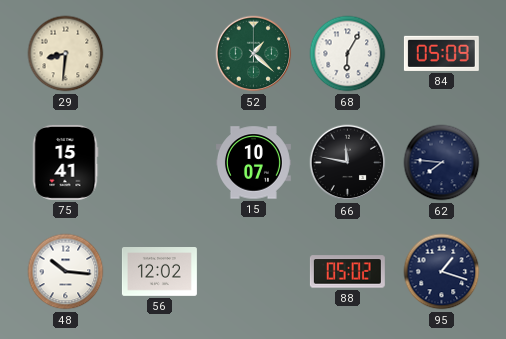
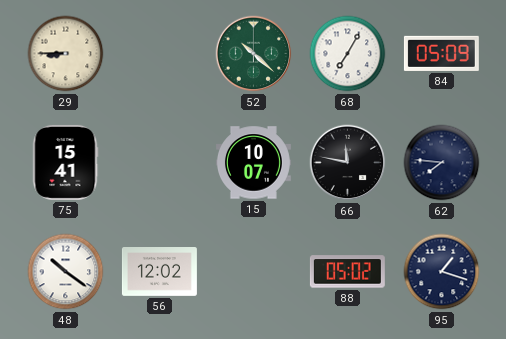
29: 8:31 -> 8:45 (66, 54)
52: 1:22 -> 10:22 (254, 54)
68: 6:05 -> 7:05 (348, 54)
48: 10:16 -> 10:21 (66, 272)
